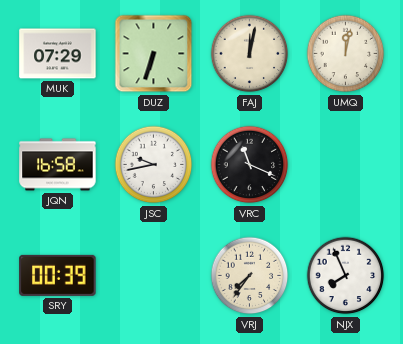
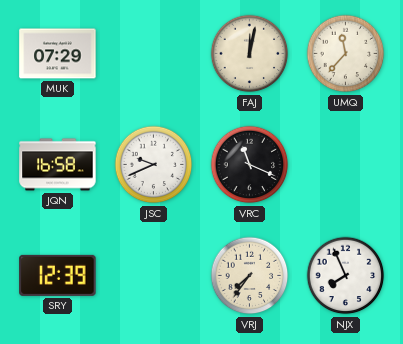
DUZ: 6:33 -> none (154, 54)
UMQ: 12:02 -> 11:37 (346, 54)
JSC: 9:43 -> 9:41 (154, 165)
SRY: 00:39 -> 12:39 (58, 275)
